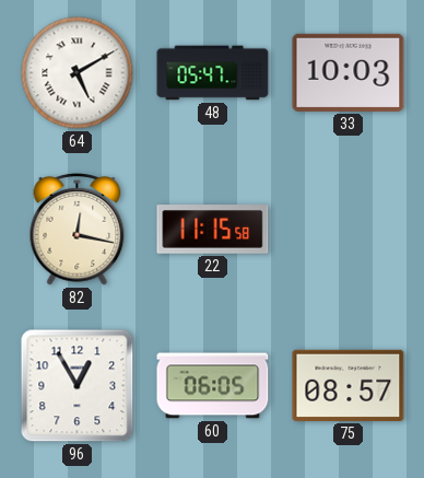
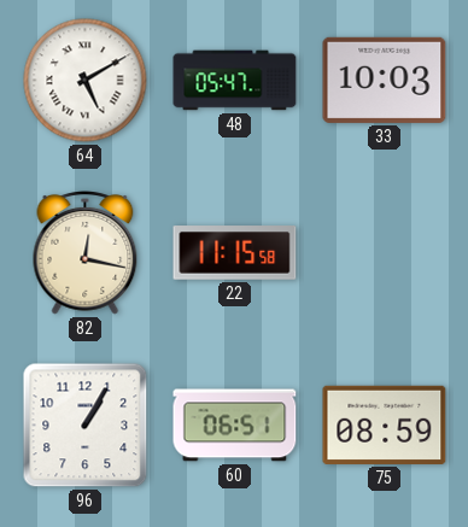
96: 12:55 -> 1:05 (86, 426)
60: 06:05 -> 06:51 (235, 426)
75: 08:57 -> 08:59 (385, 424)
